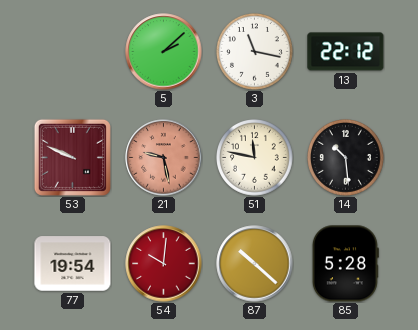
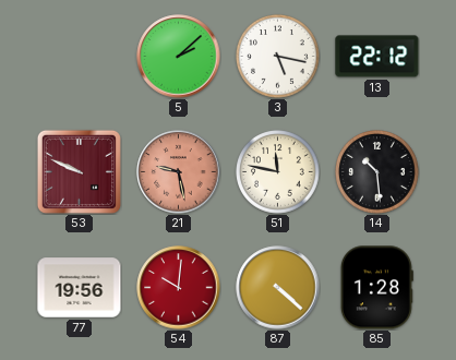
3: 11:17 -> 5:17 (278, 57)
77: 19:54 -> 19:56 (80, 288)
87: 10:22 -> 4:22 (278, 288)
85: 5:28 -> 1:28 (376, 288)
